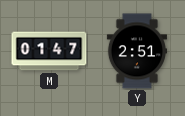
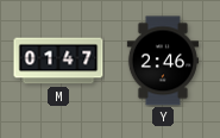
Y: 2:51 -> 2:46 (163, 61)
